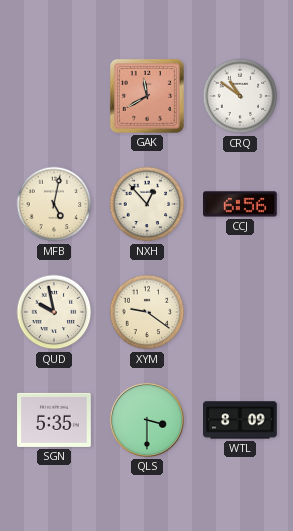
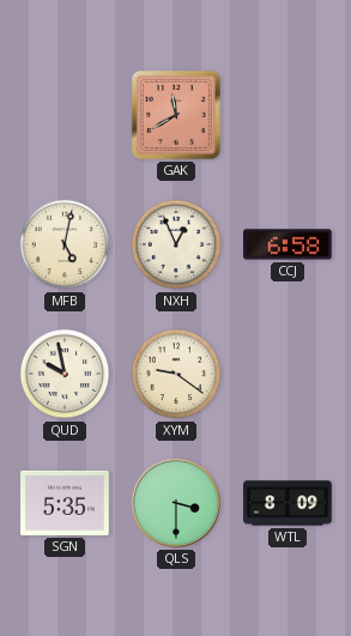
CRQ: 10:51 -> none (240, 96)
NXH: 12:53 -> 12:56 (176, 244)
CCJ: 6:56 -> 6:58 (289, 244)
